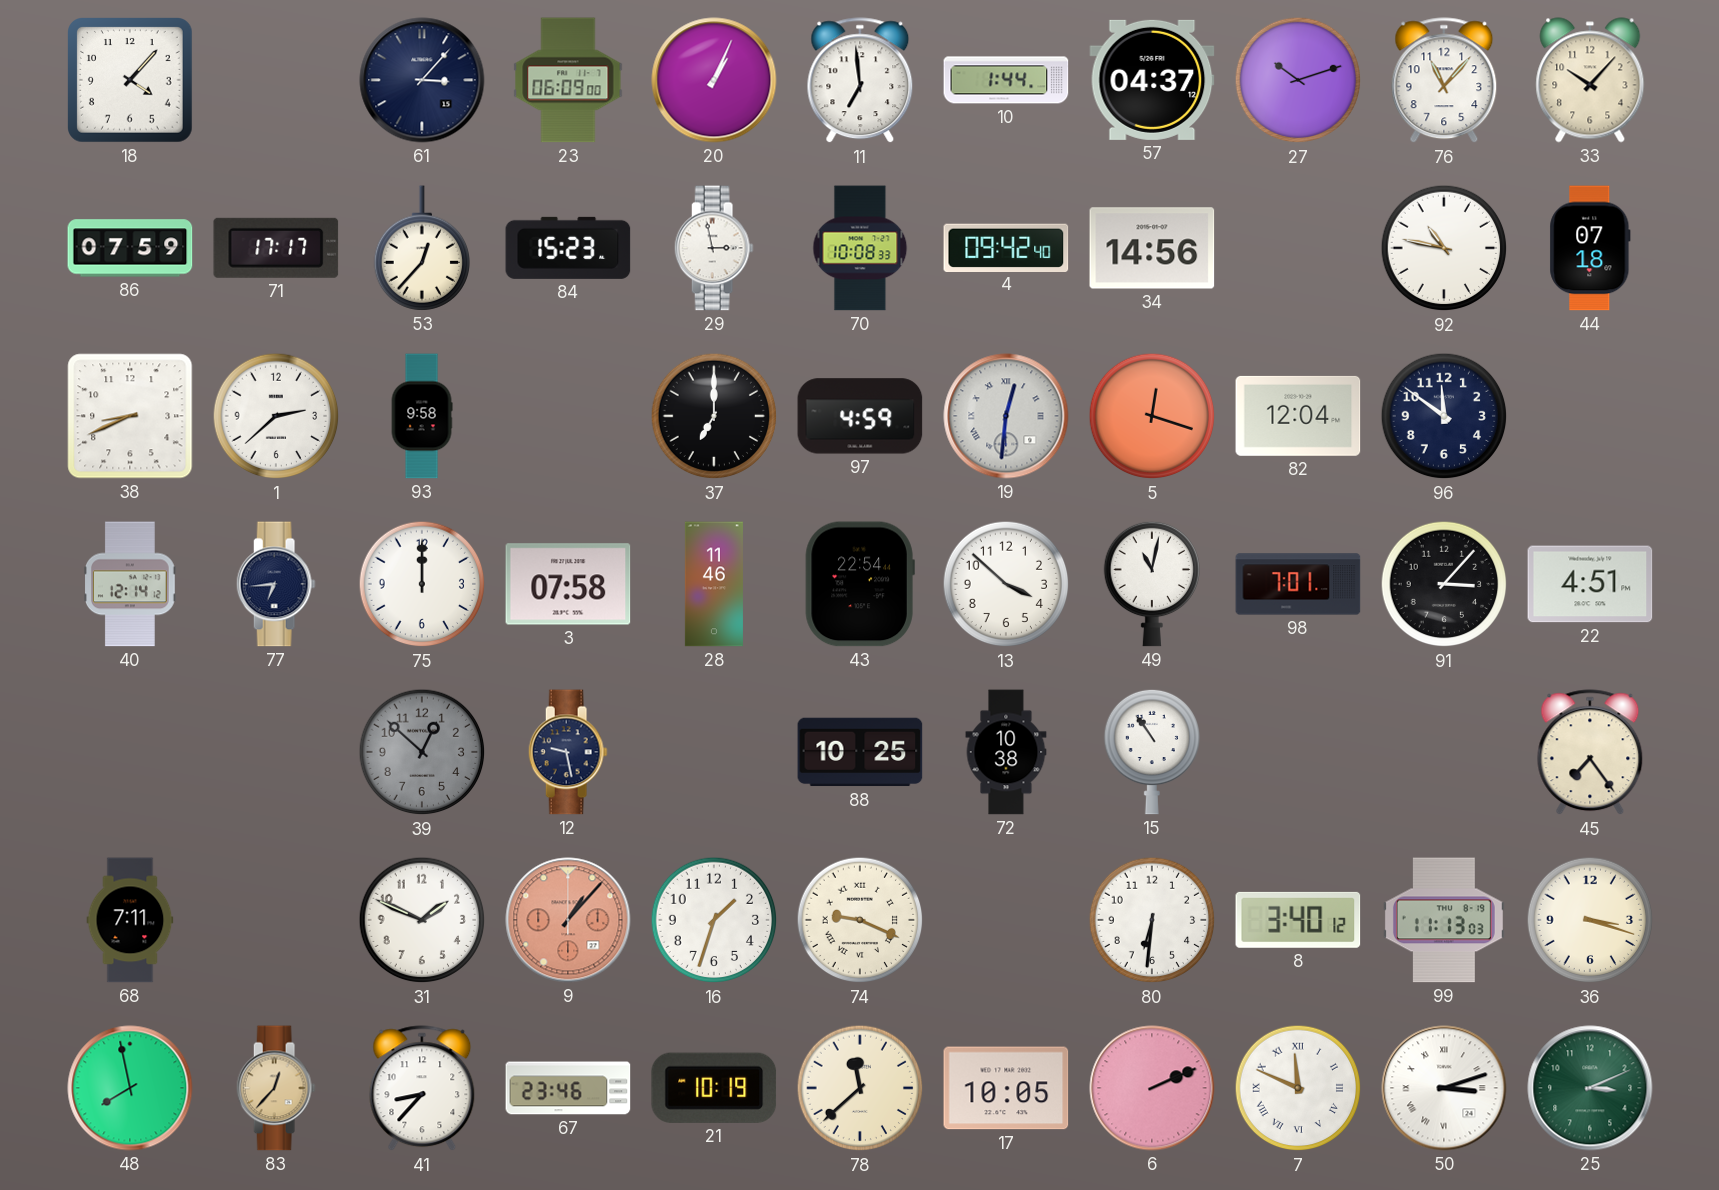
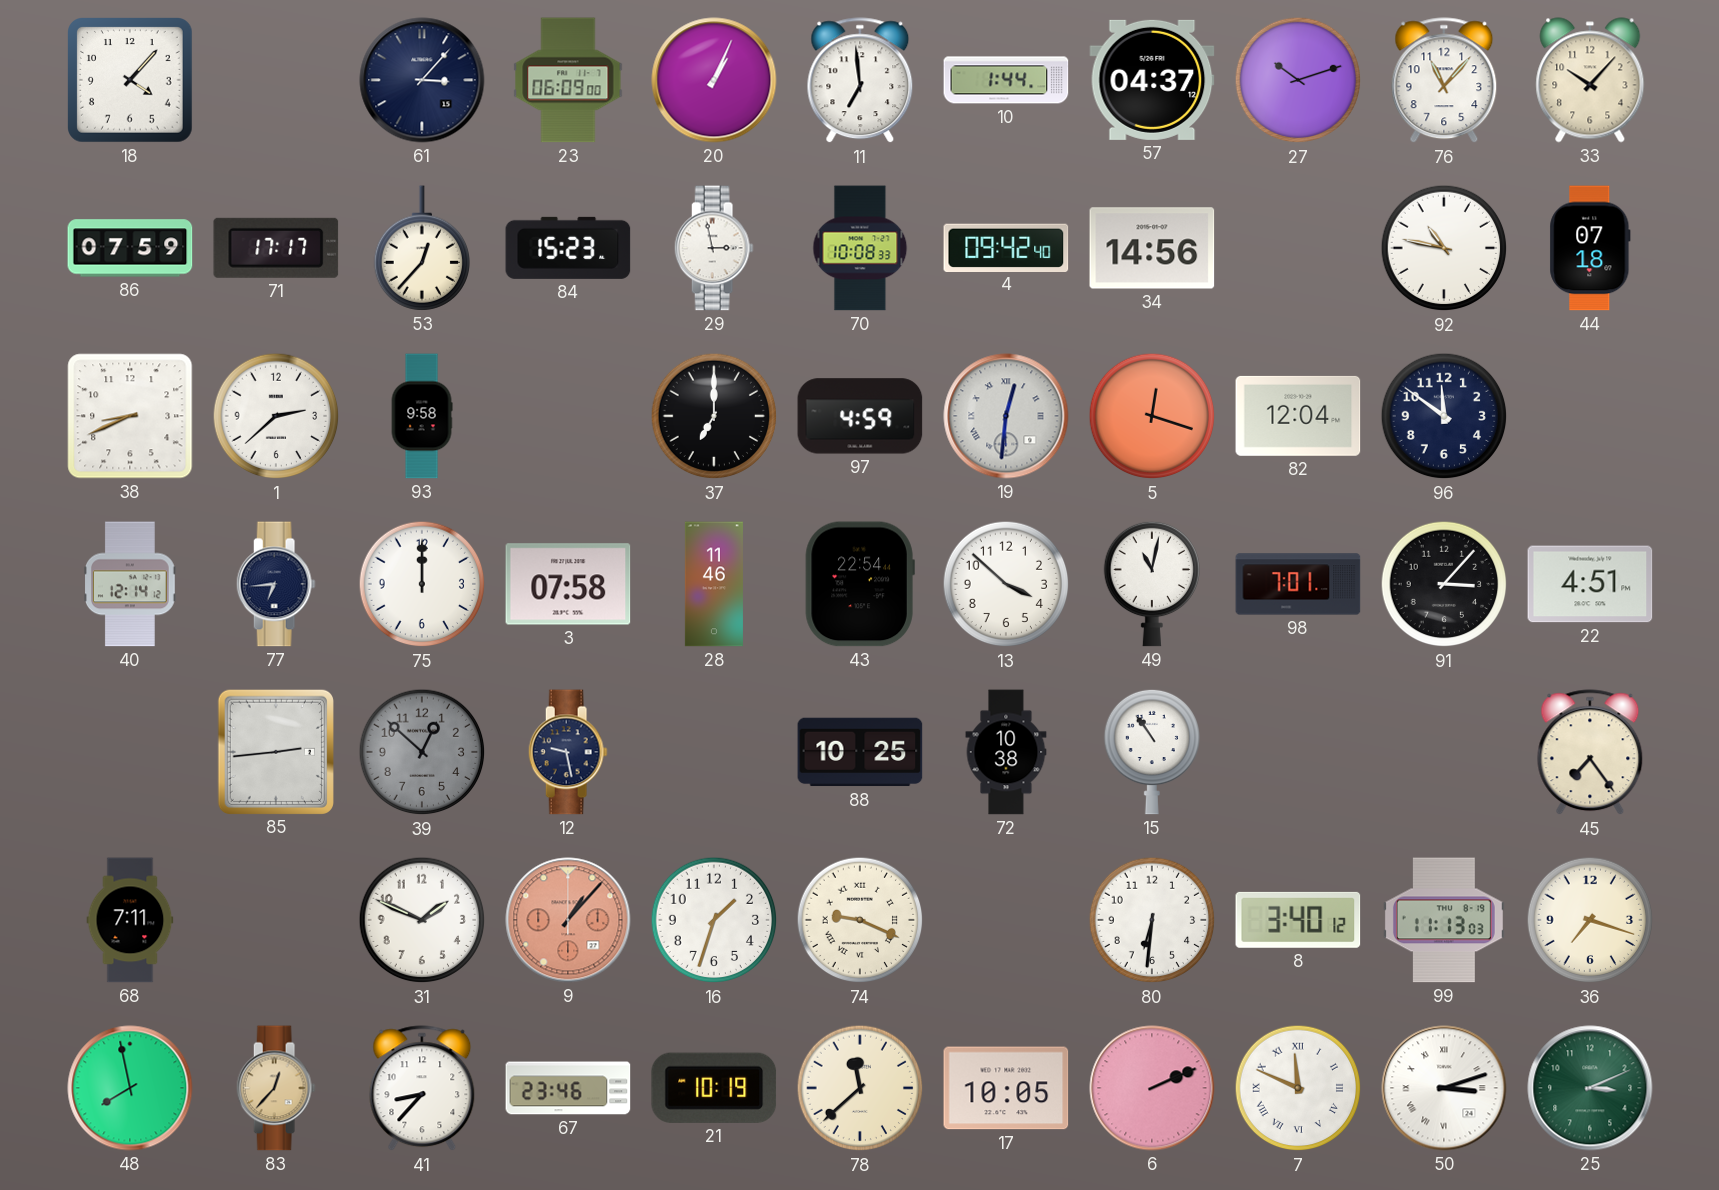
85: none -> 2:44 (276, 751)
36: 3:18 -> 7:18 (1590, 920)
